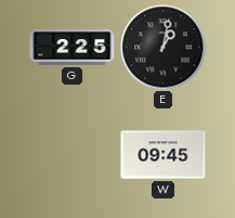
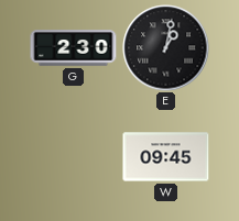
G: 2:25 -> 2:30 (74, 48)
